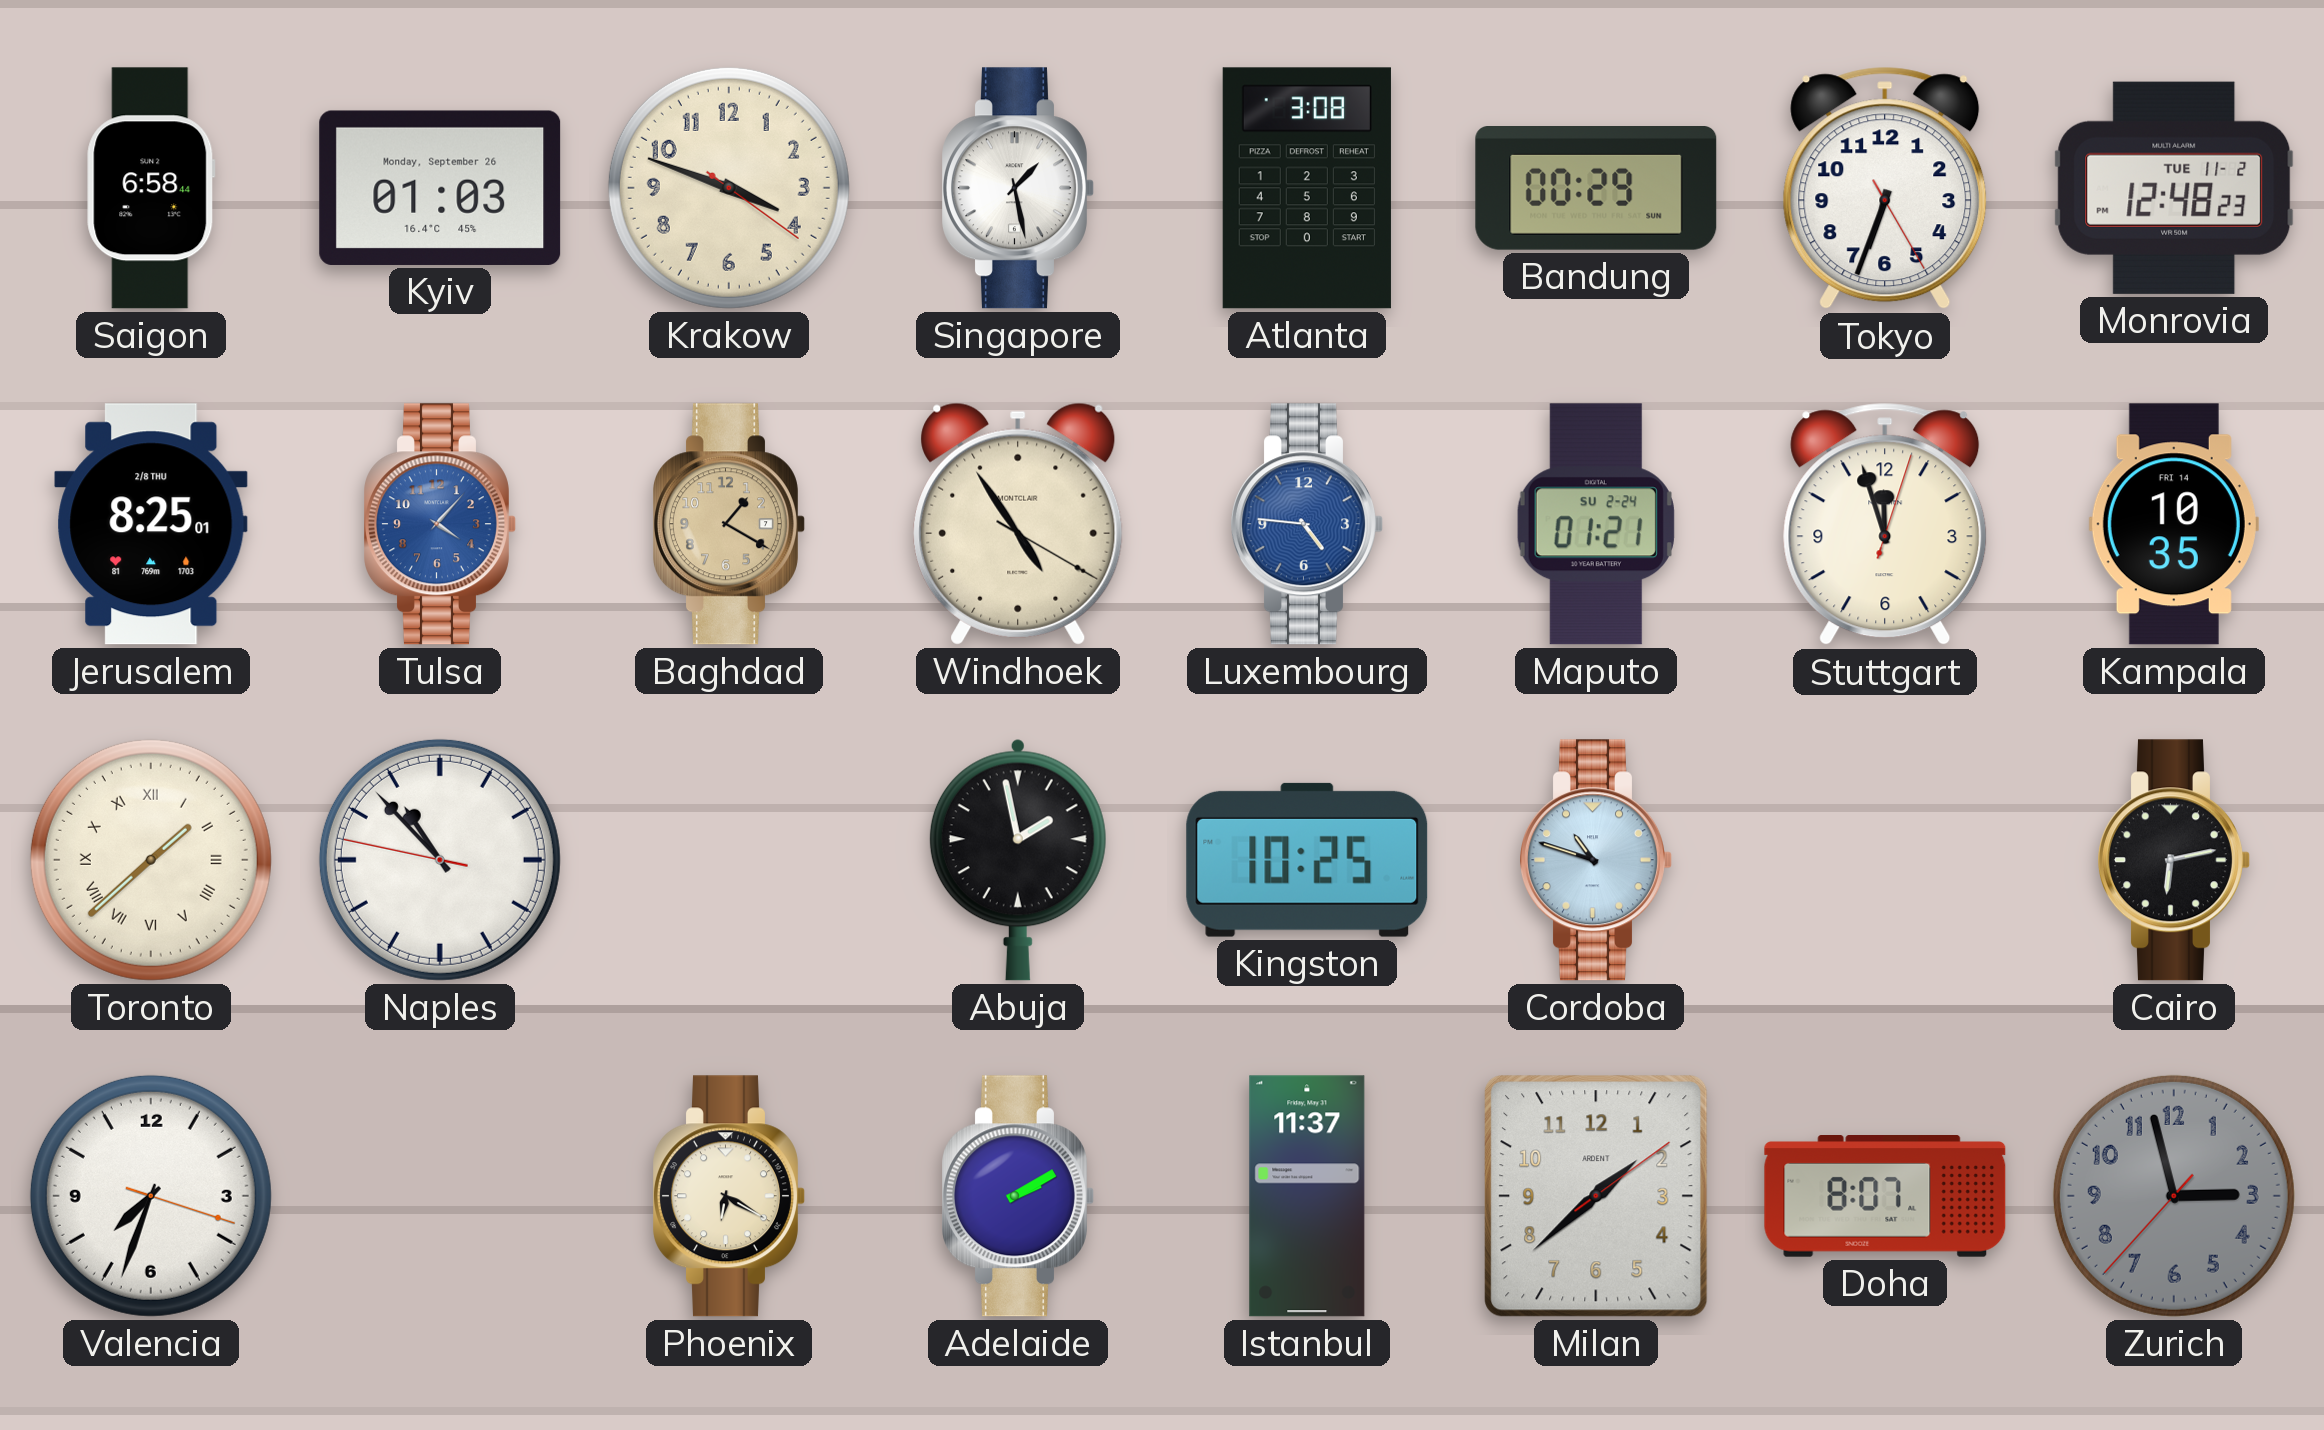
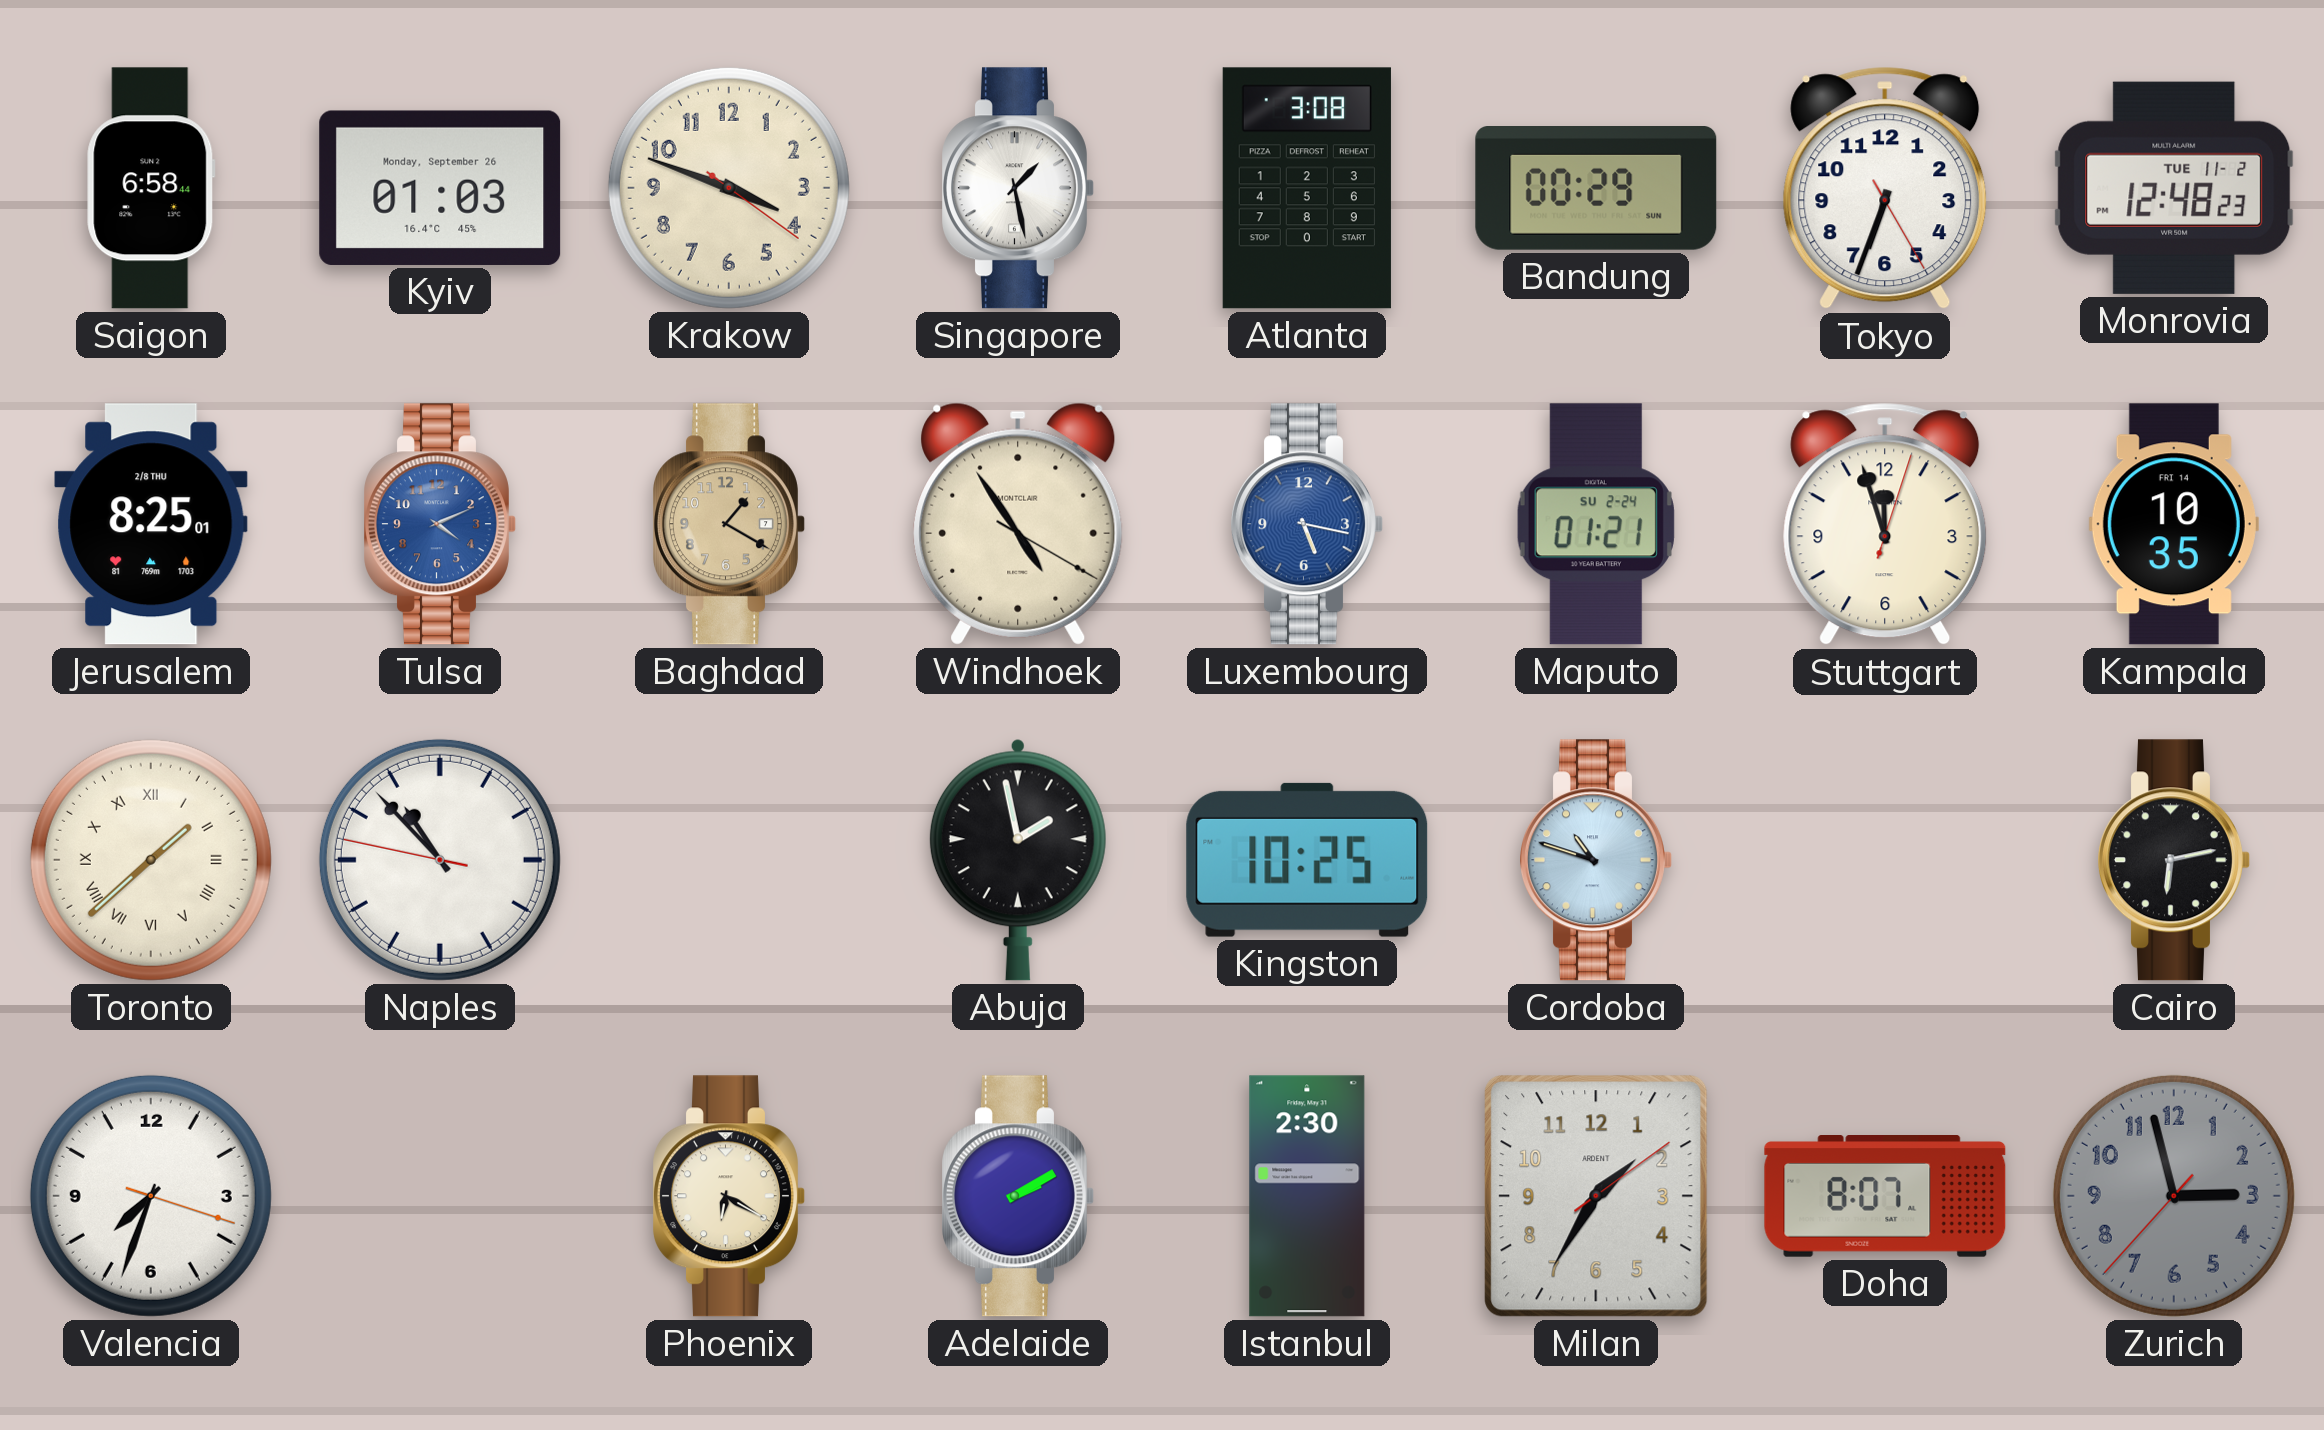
Tulsa: 4:07 -> 4:11 (441, 524)
Luxembourg: 4:46 -> 5:17 (1308, 524)
Istanbul: 11:37 -> 2:30 (1307, 1196)
Milan: 1:38 -> 1:35 (1596, 1196)
